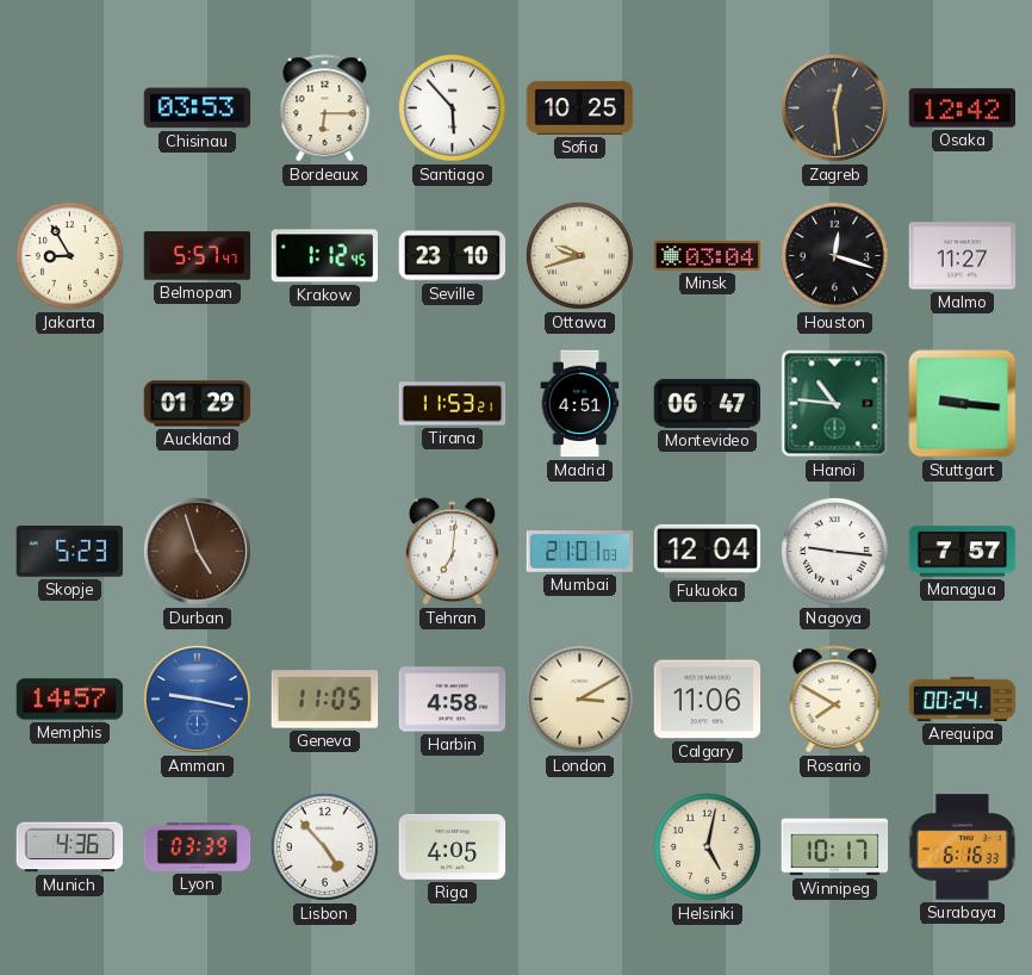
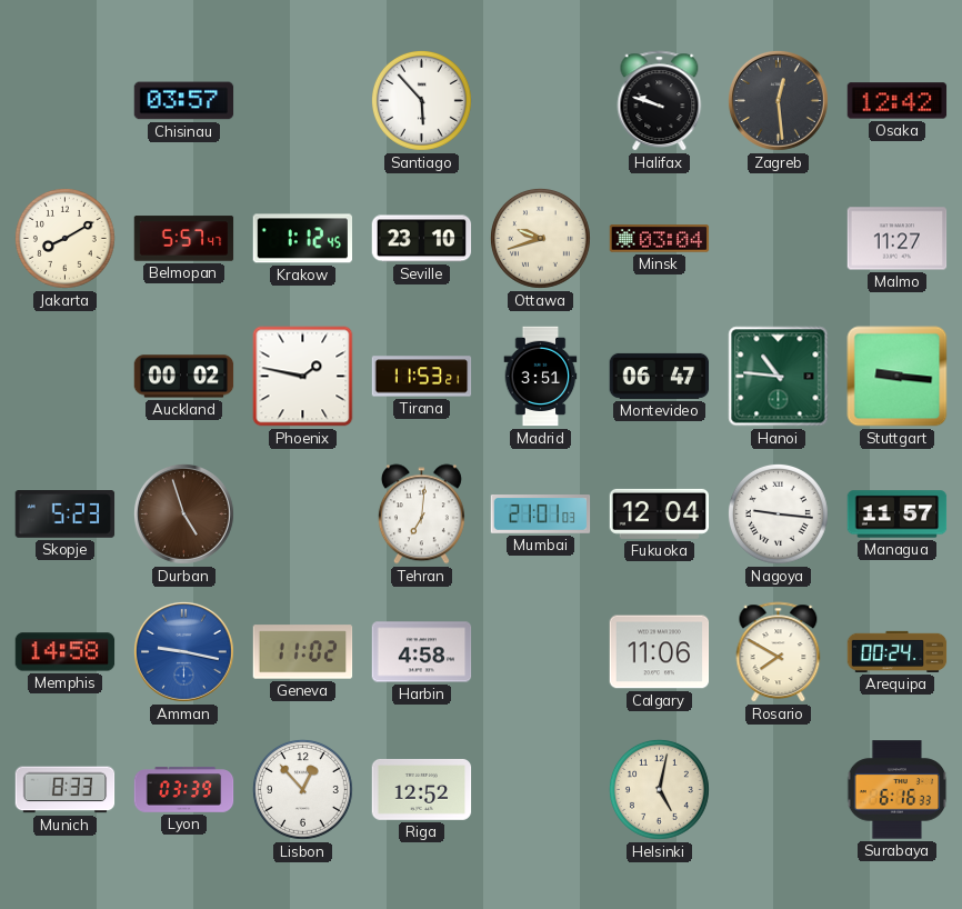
Chisinau: 03:53 -> 03:57 (184, 101)
Bordeaux: 6:15 -> none (325, 108)
Sofia: 10:25 -> none (580, 107)
Halifax: none -> 9:48 (660, 101)
Jakarta: 8:55 -> 8:10 (64, 238)
Houston: 12:18 -> none (834, 255)
Auckland: 01:29 -> 00:02 (184, 377)
Phoenix: none -> 1:47 (303, 377)
Madrid: 4:51 -> 3:51 (541, 377)
Managua: 7:57 -> 11:57 (898, 515)
Memphis: 14:57 -> 14:58 (66, 652)
Geneva: 11:05 -> 11:02 (303, 652)
London: 3:10 -> none (579, 698)
Munich: 4:36 -> 8:33 (66, 790)
Lisbon: 4:53 -> 12:53 (302, 789)
Riga: 4:05 -> 12:52 (422, 789)
Winnipeg: 10:17 -> none (835, 847)
